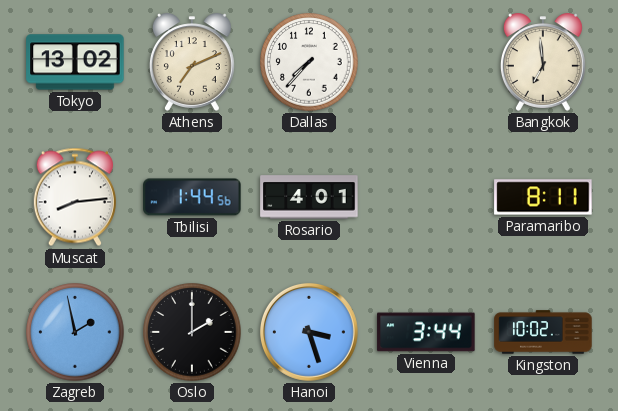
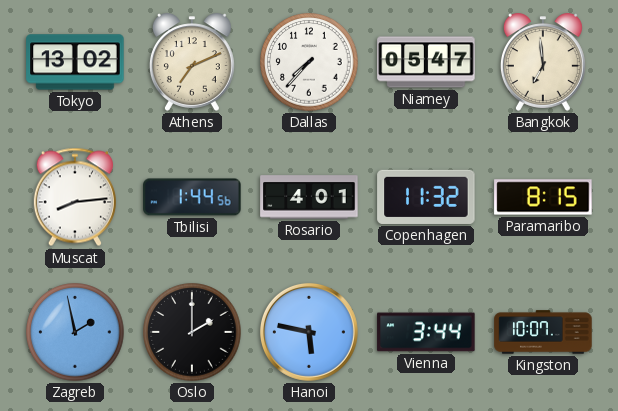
Niamey: none -> 05:47 (426, 62)
Copenhagen: none -> 11:32 (426, 197)
Paramaribo: 8:11 -> 8:15 (543, 197)
Hanoi: 3:27 -> 5:47 (309, 332)
Kingston: 10:02 -> 10:07 (543, 332)
